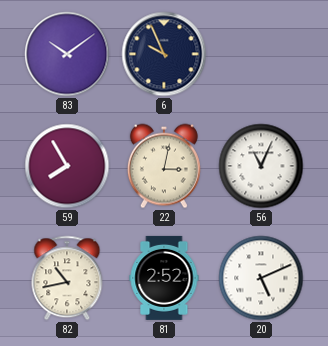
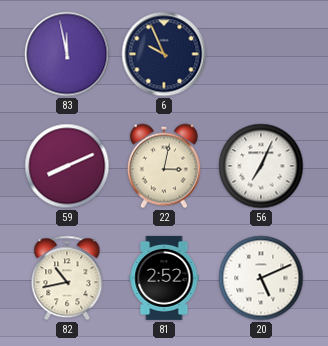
83: 10:09 -> 11:58 (67, 54)
59: 7:55 -> 8:11 (67, 166)
56: 11:04 -> 7:04 (261, 166)
